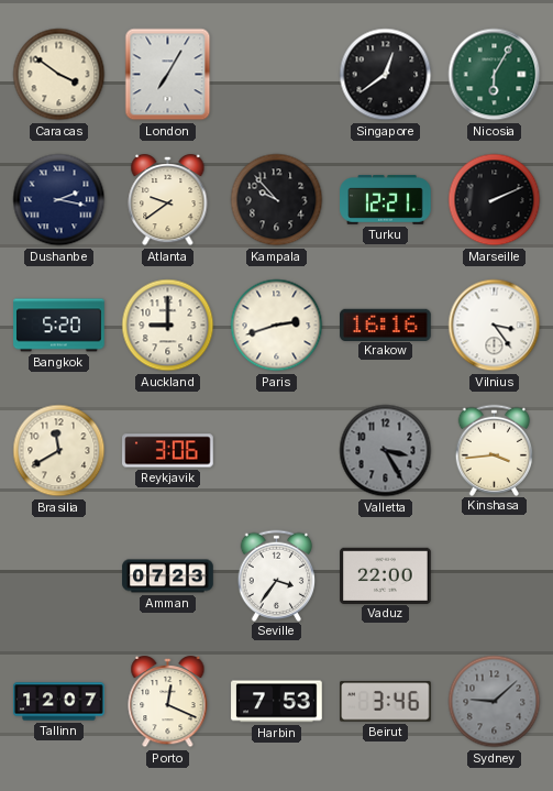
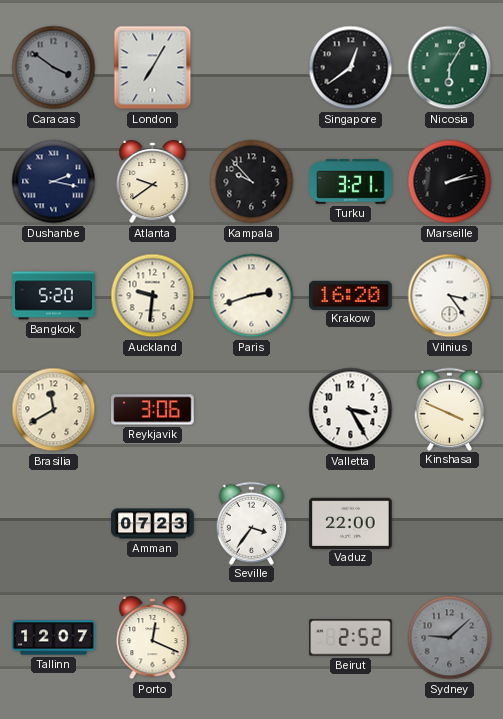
Caracas dial: cream -> grey (54, 68)
Turku: 12:21 -> 3:21 (351, 182)
Marseille: 2:11 -> 2:13 (450, 182)
Auckland: 9:00 -> 9:31 (153, 296)
Krakow: 16:16 -> 16:20 (351, 295)
Valletta dial: grey -> white (351, 410)
Kinshasa: 3:44 -> 3:49 (450, 409)
Harbin: 7:53 -> none (277, 702)
Beirut: 3:46 -> 2:52 (351, 638)
